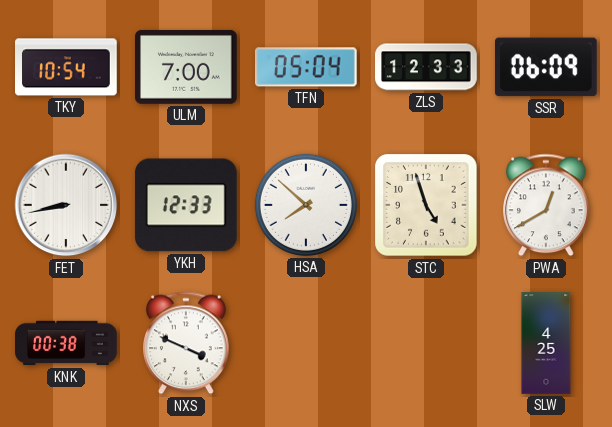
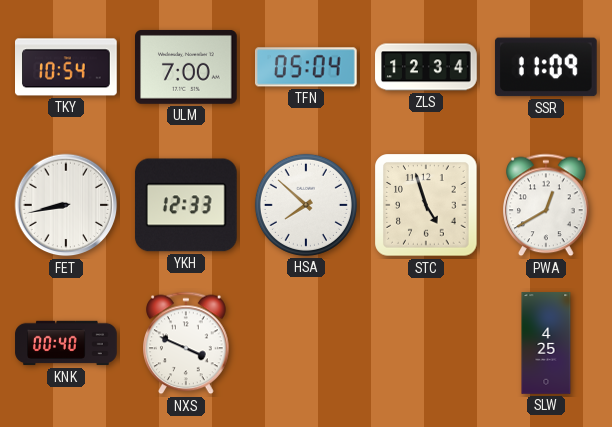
ZLS: 12:33 -> 12:34 (426, 67)
SSR: 06:09 -> 11:09 (546, 67)
KNK: 00:38 -> 00:40 (66, 343)
